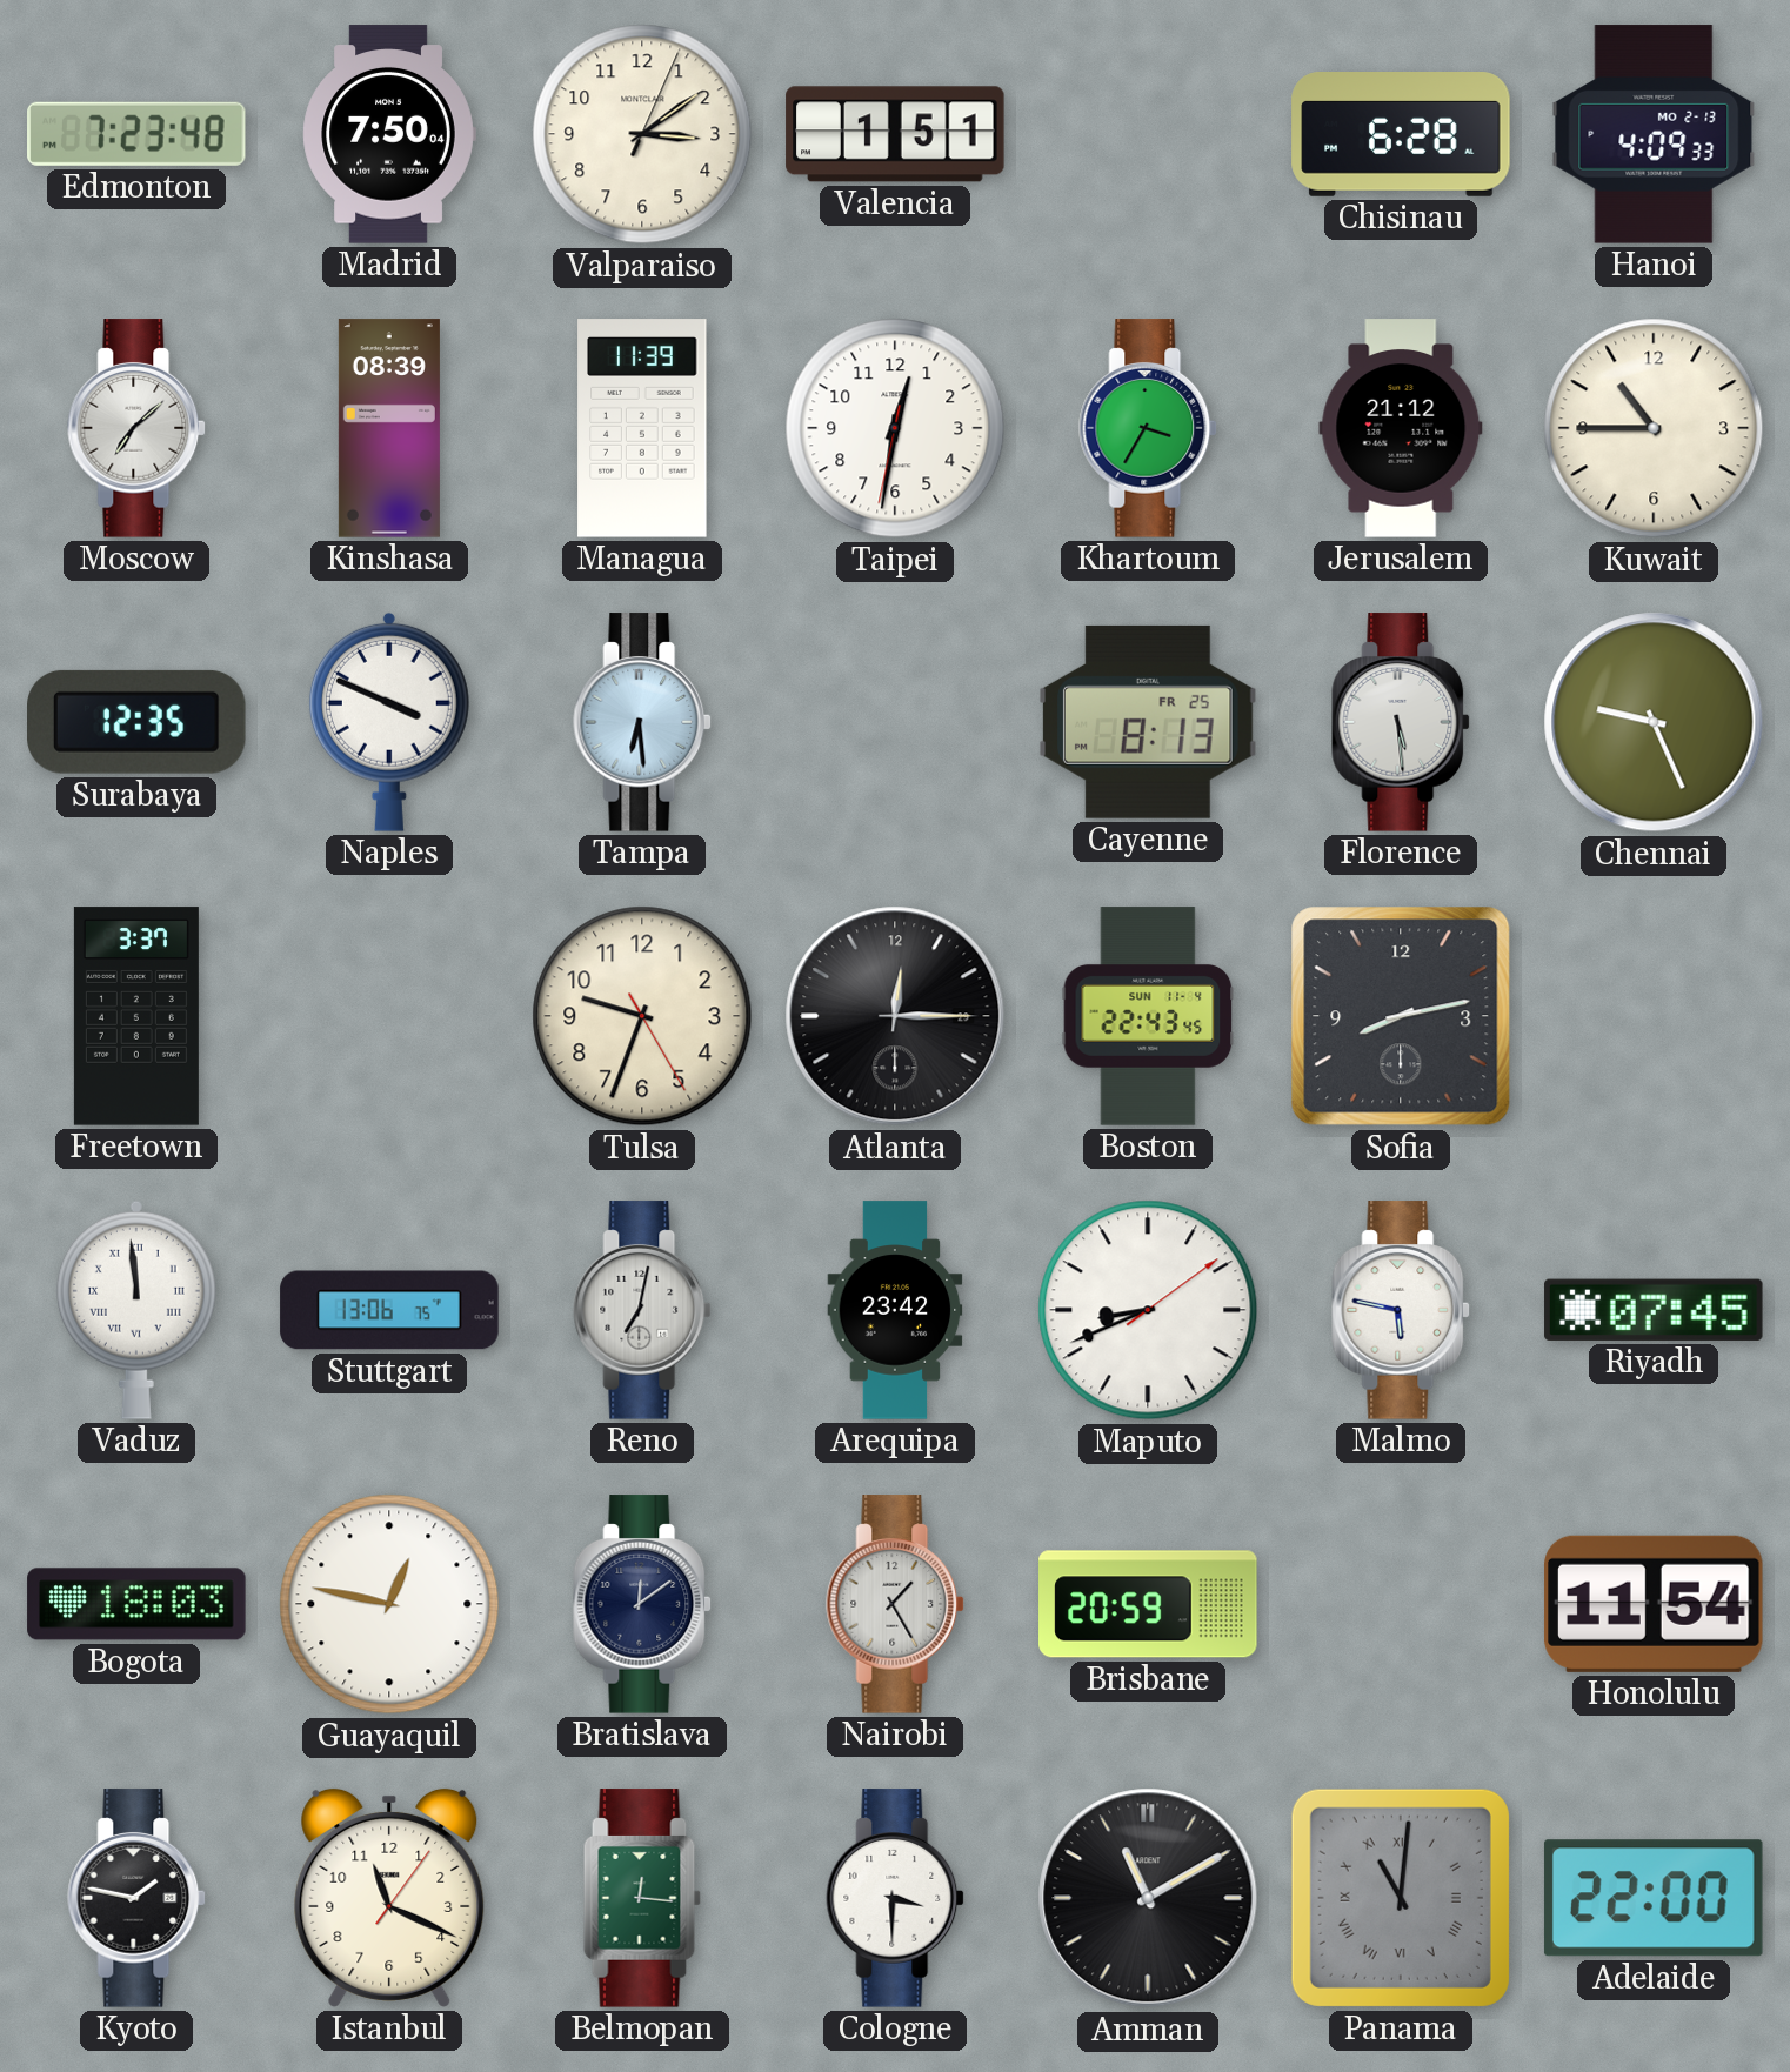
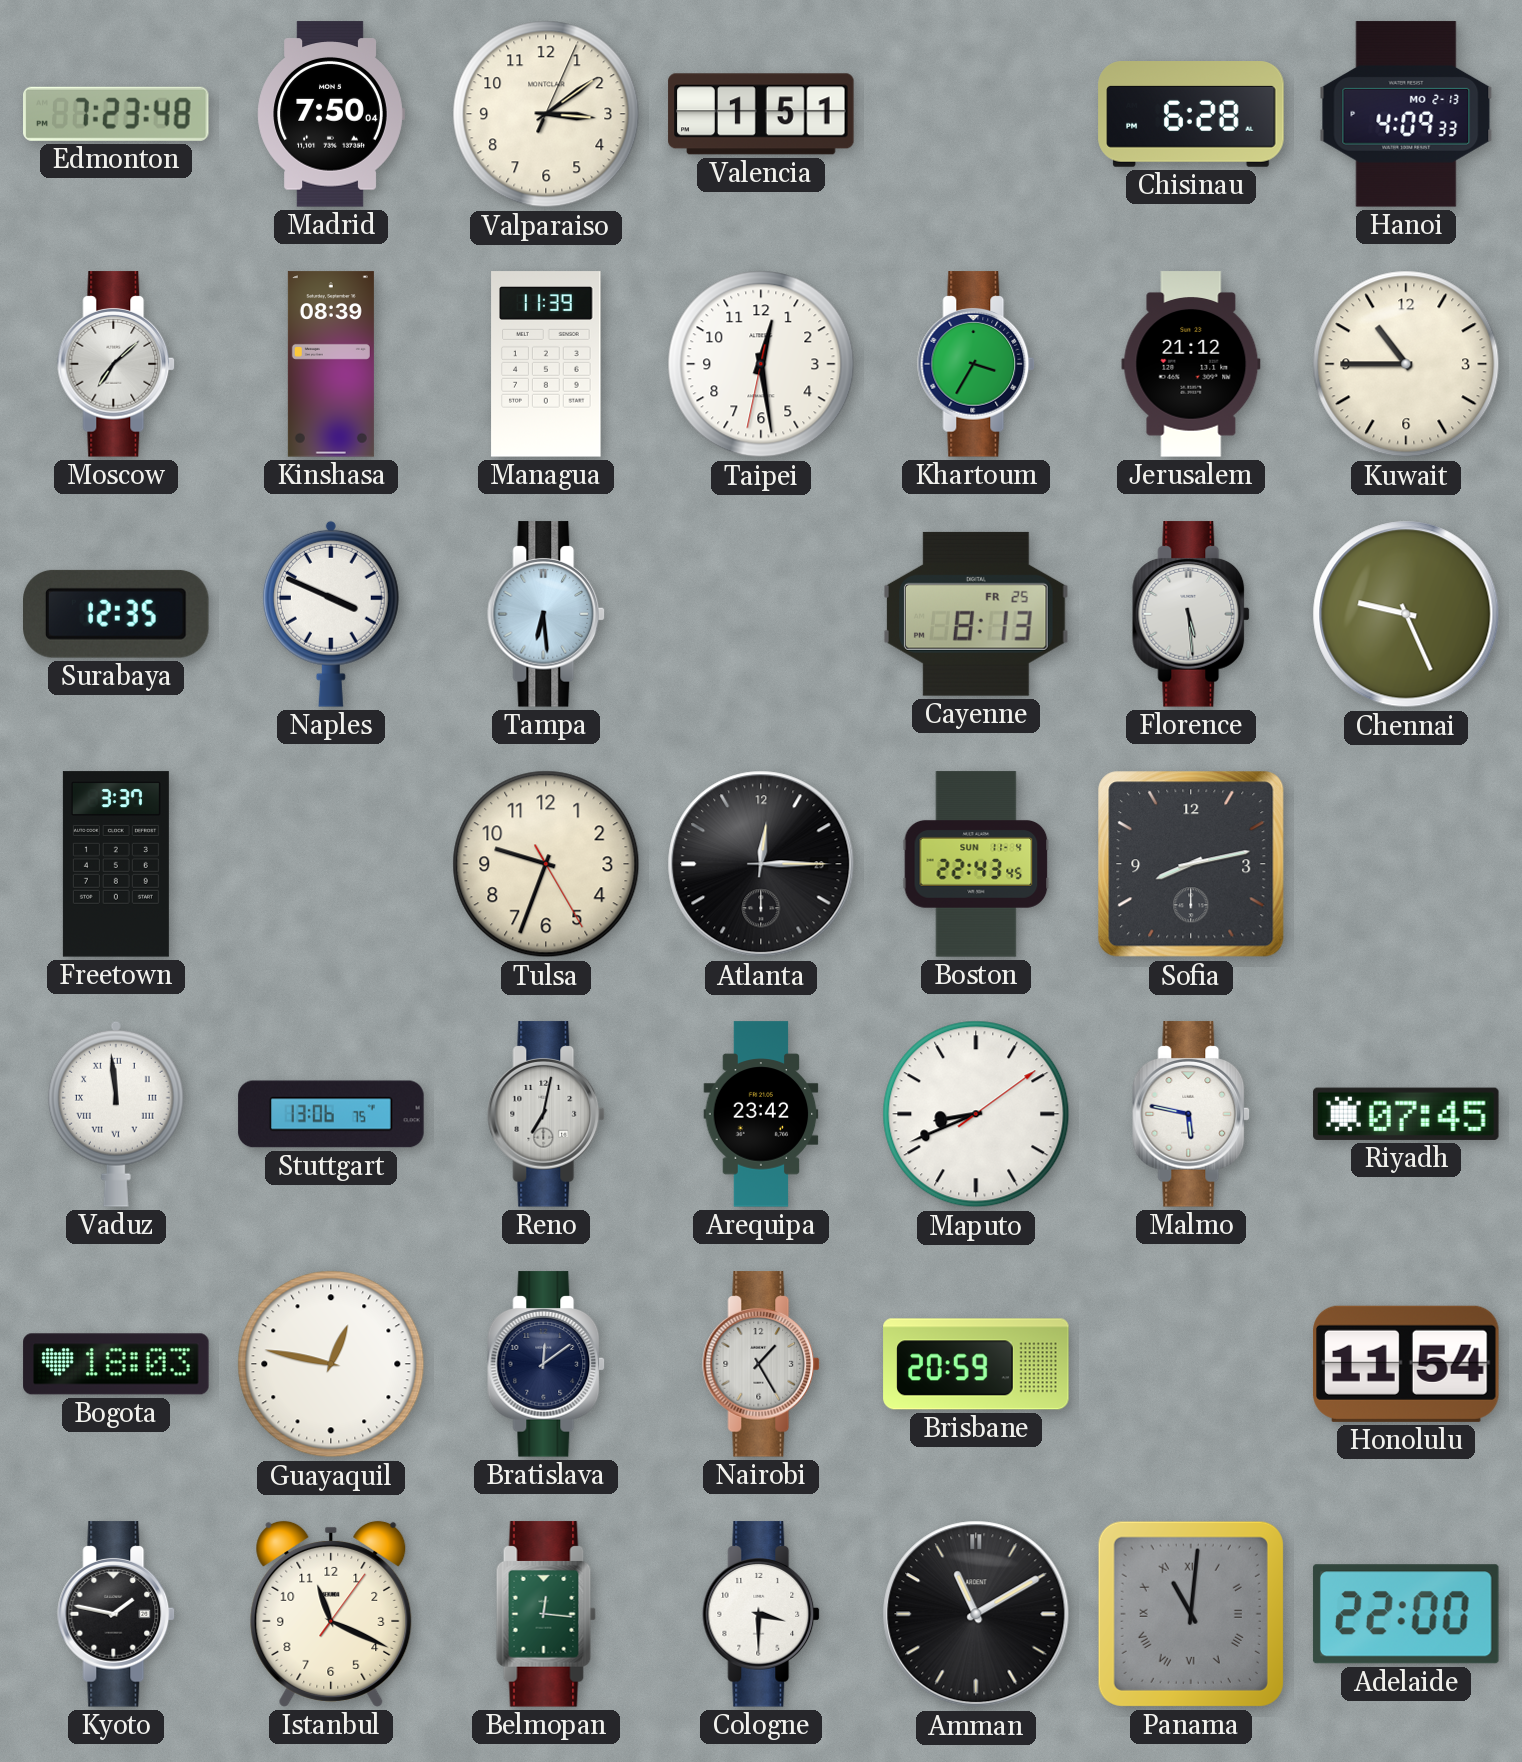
Taipei: 12:31 -> 12:28 (761, 364)
